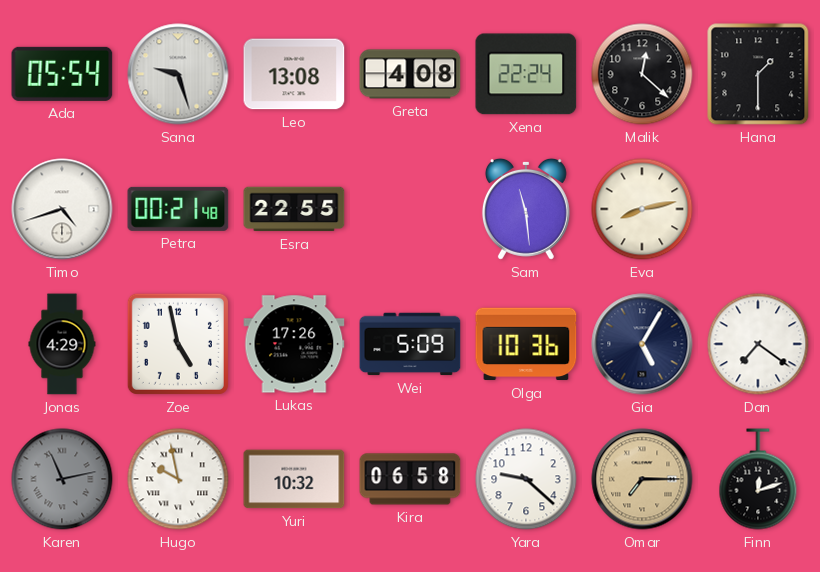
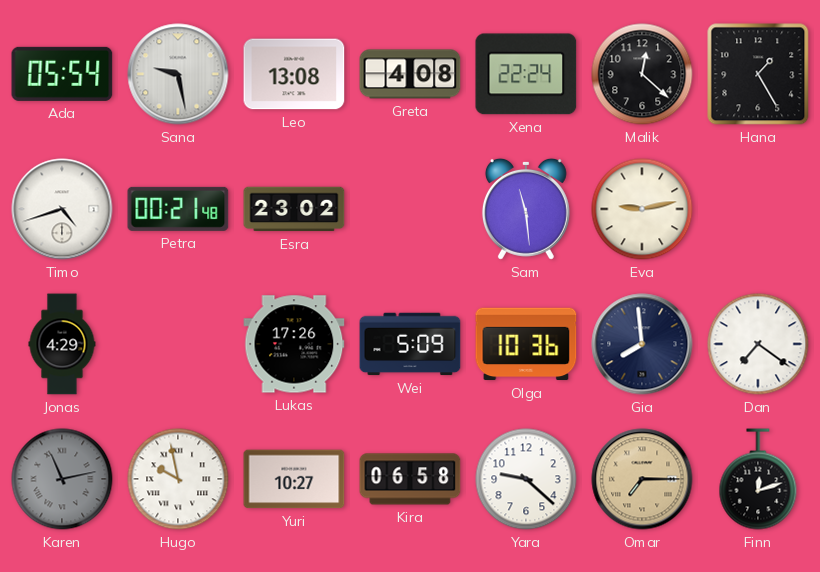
Sana: 9:27 -> 9:28 (178, 74)
Hana: 1:30 -> 1:25 (758, 74)
Esra: 22:55 -> 23:02 (294, 209)
Eva: 8:13 -> 9:13 (642, 209)
Zoe: 4:58 -> none (178, 344)
Gia: 5:05 -> 7:59 (642, 344)
Yuri: 10:32 -> 10:27 (294, 479)
